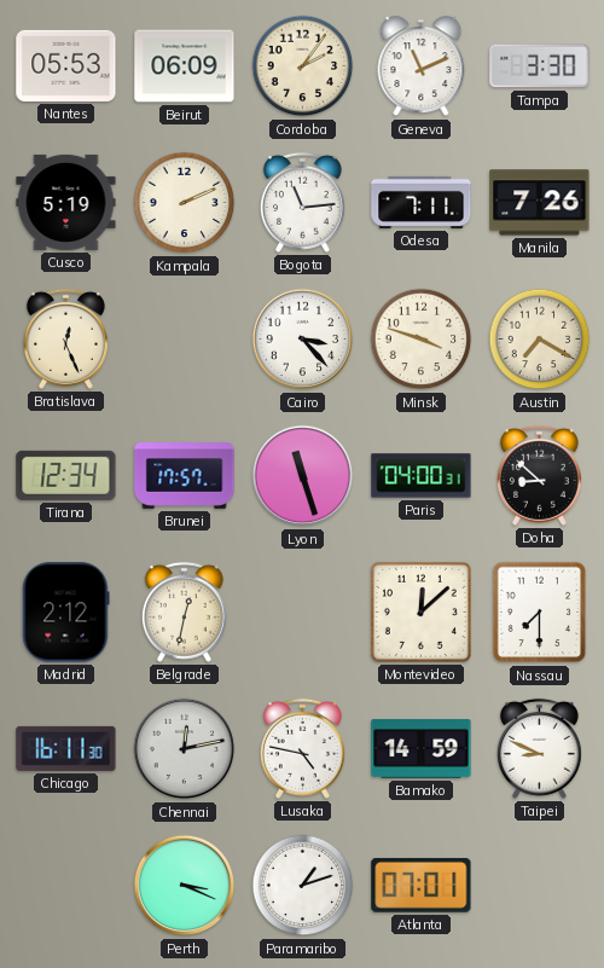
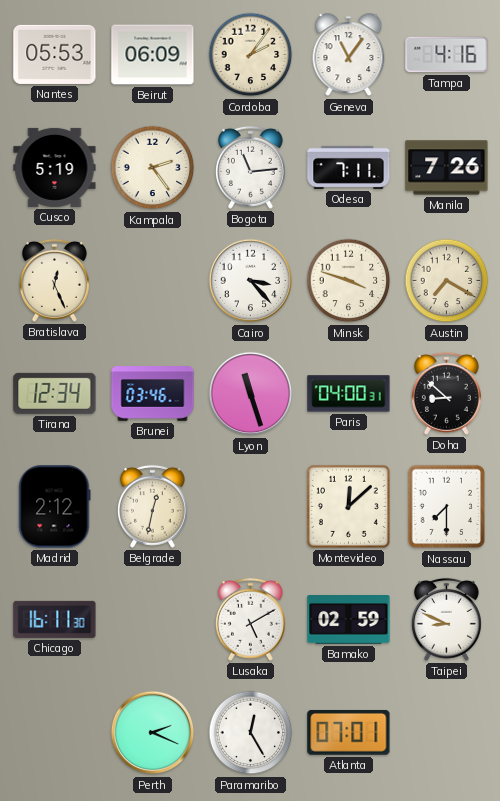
Geneva: 11:11 -> 11:06 (349, 55)
Tampa: 3:30 -> 4:16 (447, 55)
Kampala: 2:11 -> 2:24 (153, 168)
Brunei: 17:57 -> 03:46 (153, 394)
Chennai: 12:13 -> none (185, 749)
Lusaka: 4:47 -> 5:10 (250, 619)
Bamako: 14:59 -> 02:59 (349, 620)
Perth: 3:19 -> 2:19 (153, 733)
Paramaribo: 1:12 -> 12:25 (251, 733)
